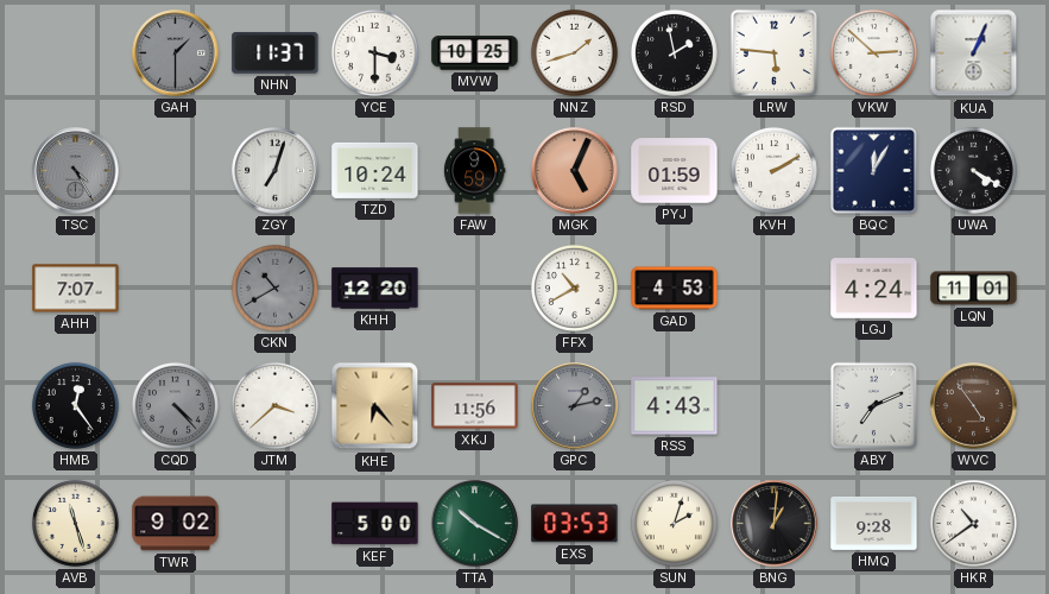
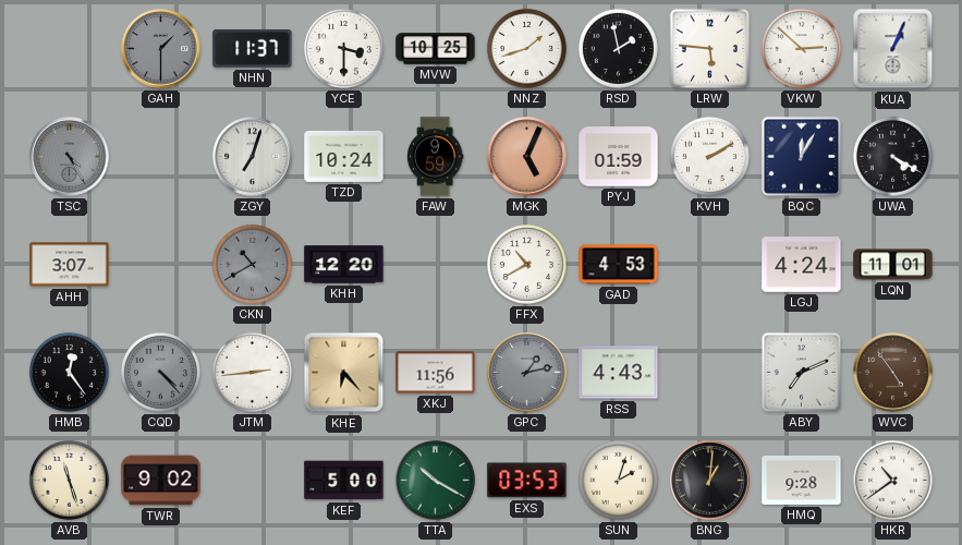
AHH: 7:07 -> 3:07 (70, 265)
JTM: 3:38 -> 2:44 (252, 372)
